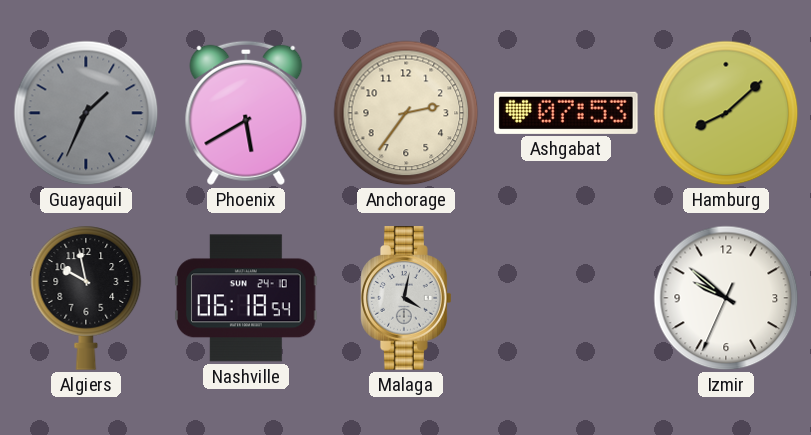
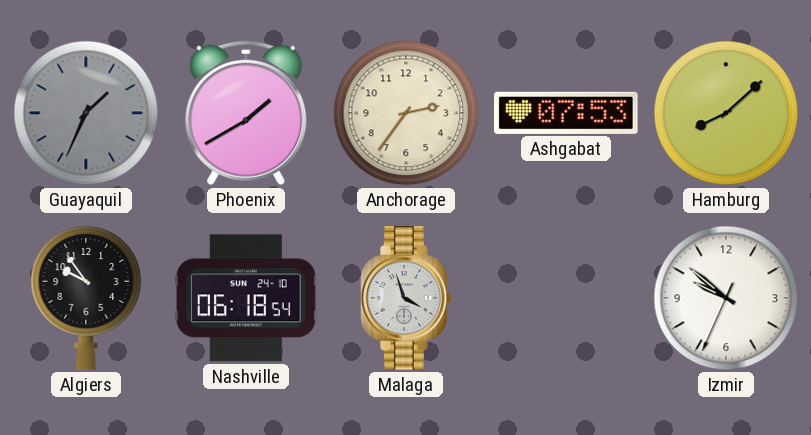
Phoenix: 5:40 -> 1:40 (246, 113)
Algiers: 9:58 -> 9:54 (86, 298)
Malaga: 4:02 -> 3:57 (406, 298)
